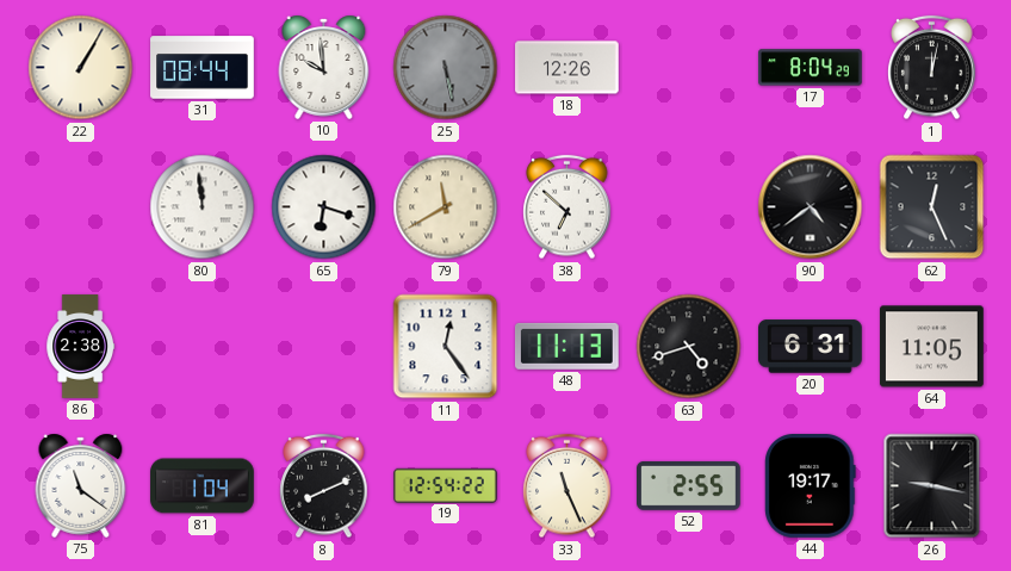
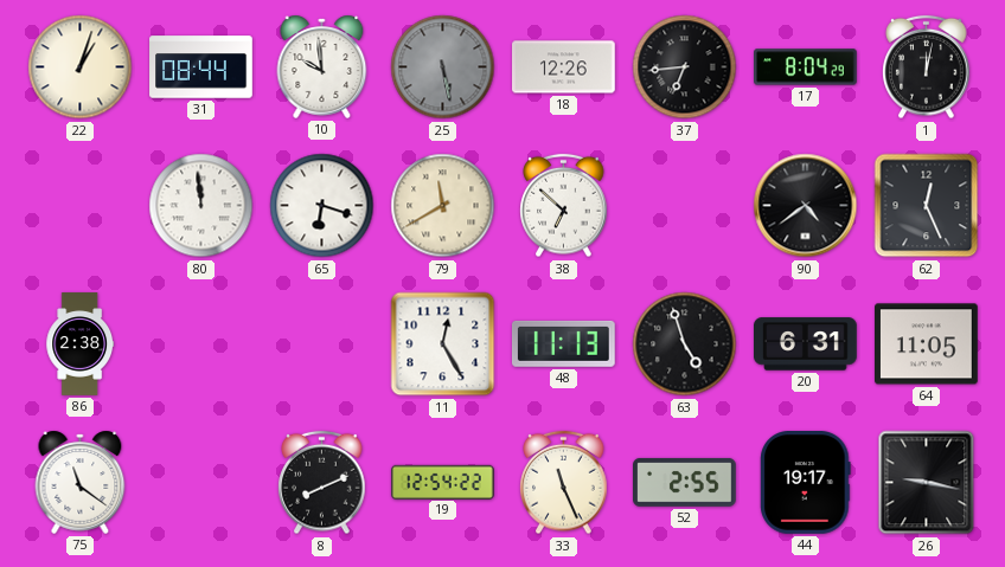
22: 1:05 -> 1:03 (81, 67)
37: none -> 6:44 (685, 67)
11: 12:24 -> 12:25 (443, 344)
63: 4:42 -> 4:57 (685, 344)
81: 1:04 -> none (203, 486)
